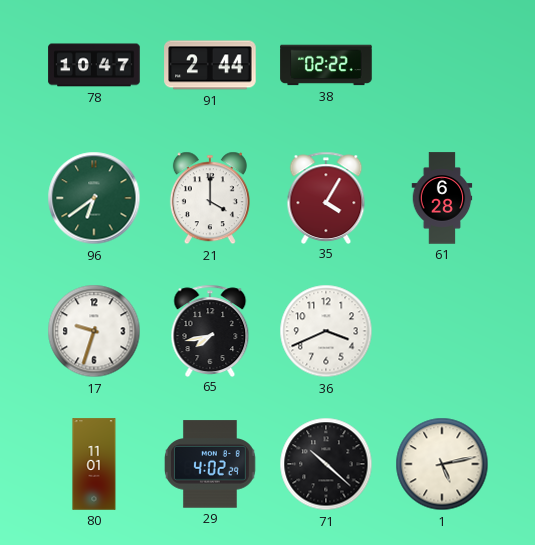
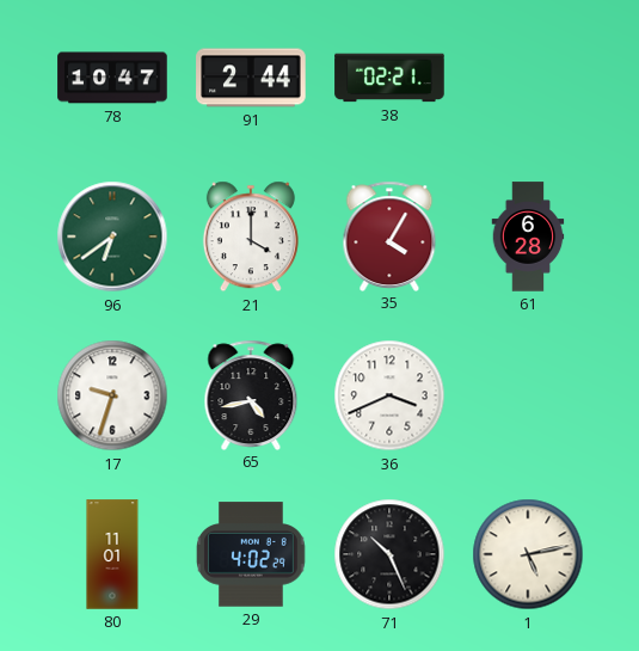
38: 02:22 -> 02:21 (389, 78)
65: 7:43 -> 4:43 (251, 394)
71: 10:22 -> 10:26 (389, 554)
